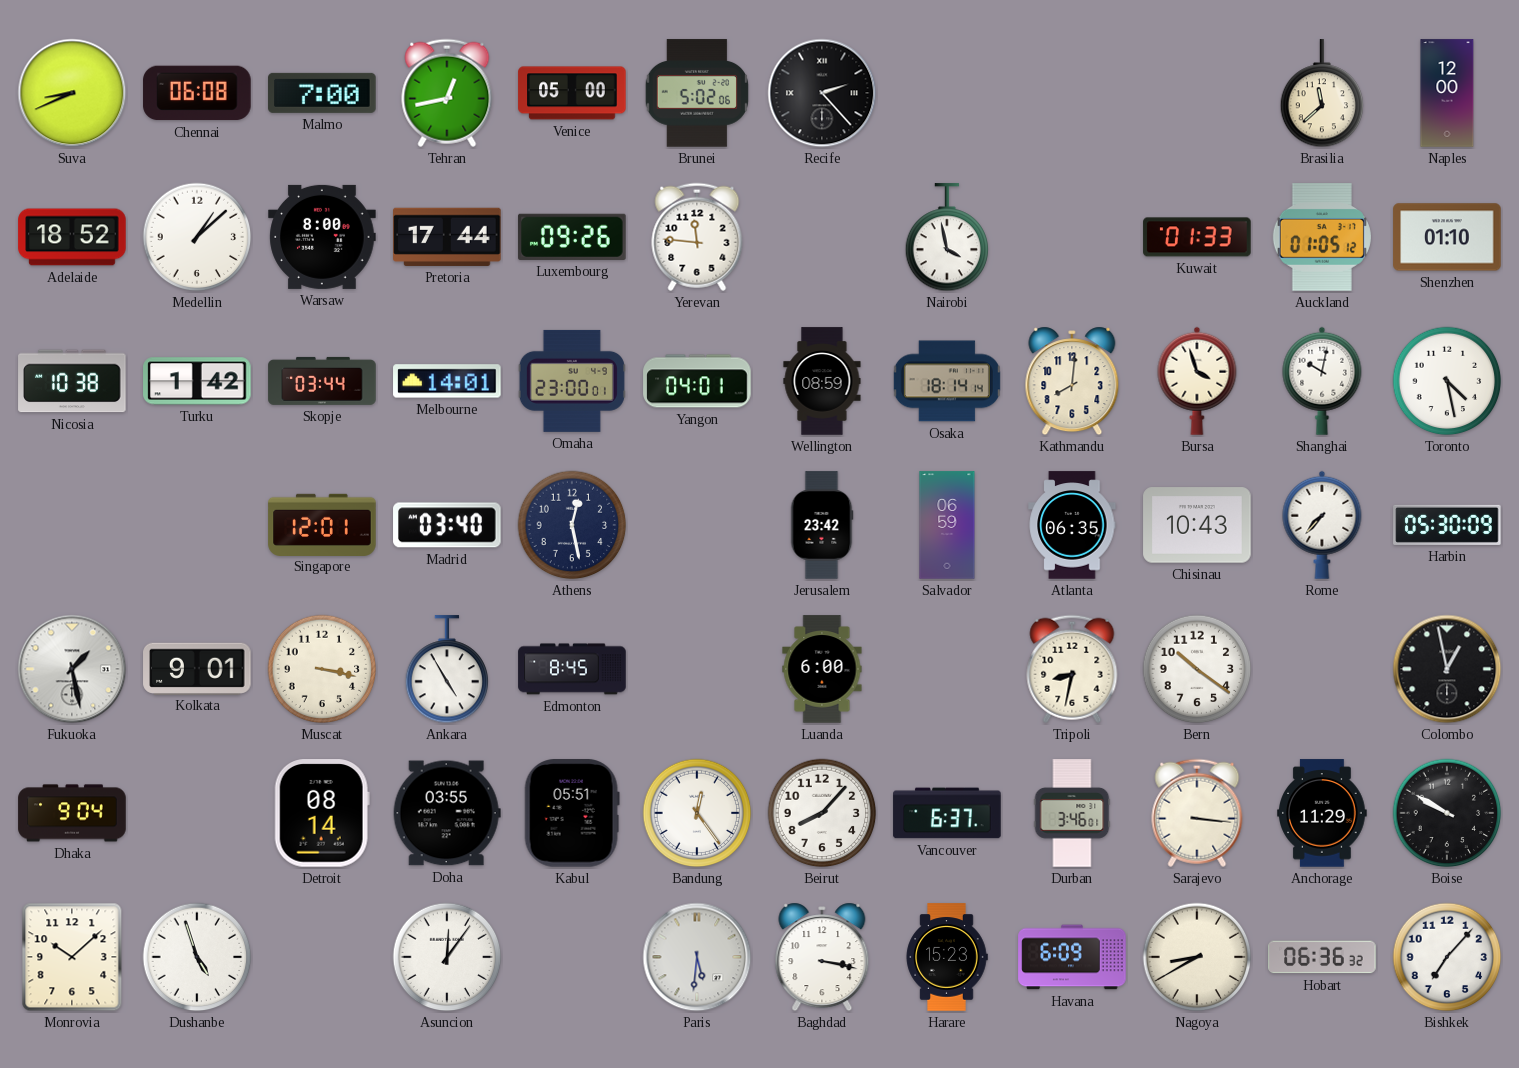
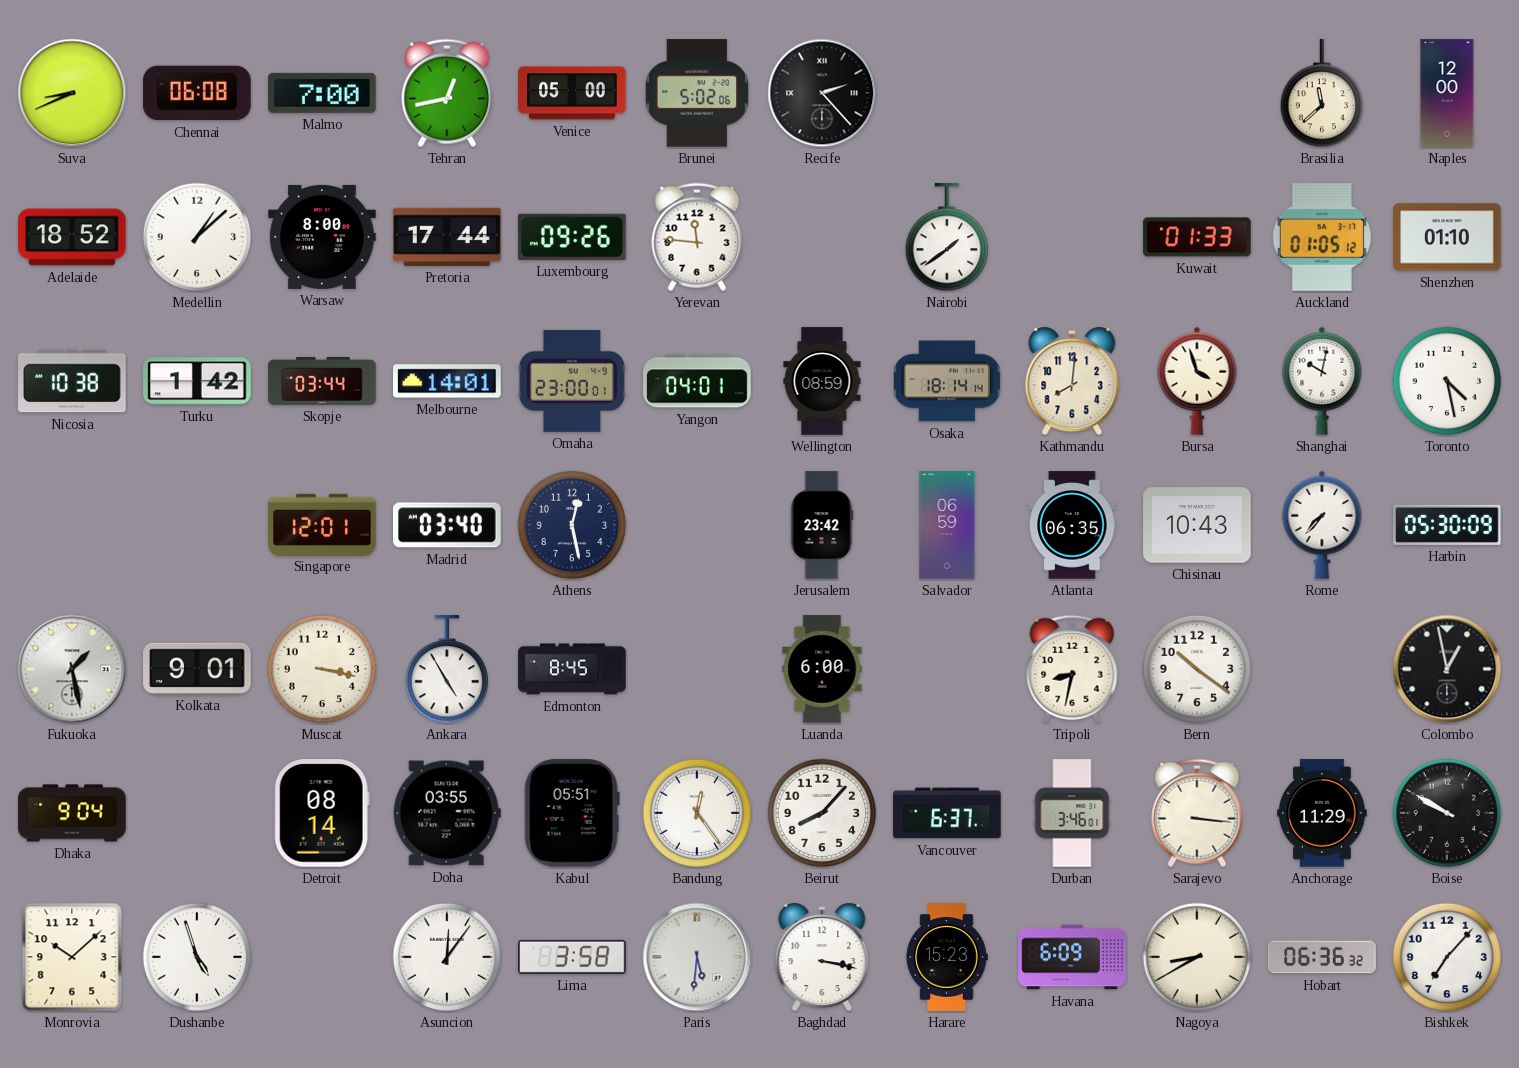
Nairobi: 3:58 -> 1:39 (947, 238)
Lima: none -> 3:58 (572, 957)
